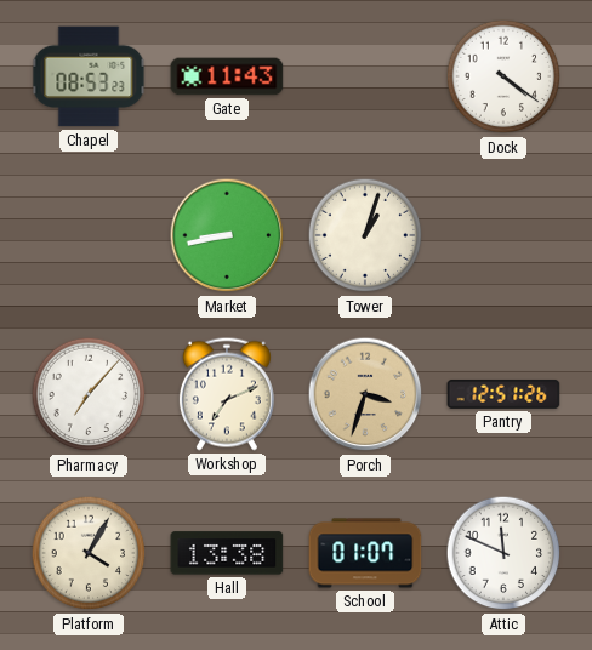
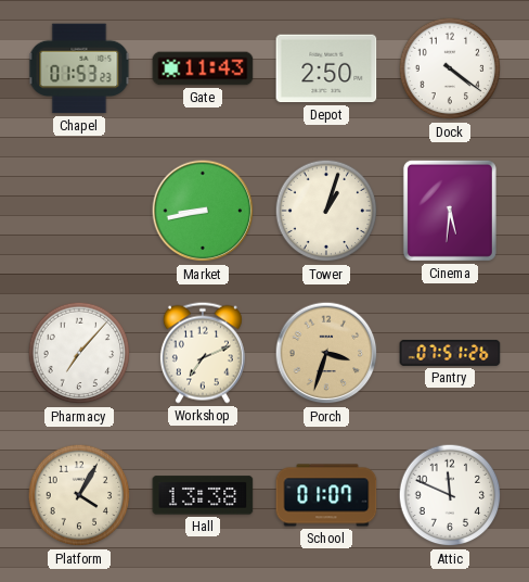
Chapel: 08:53 -> 01:53 (79, 68)
Depot: none -> 2:50 (326, 68)
Cinema: none -> 5:31 (450, 211)
Pantry: 12:51 -> 07:51 (450, 353)
